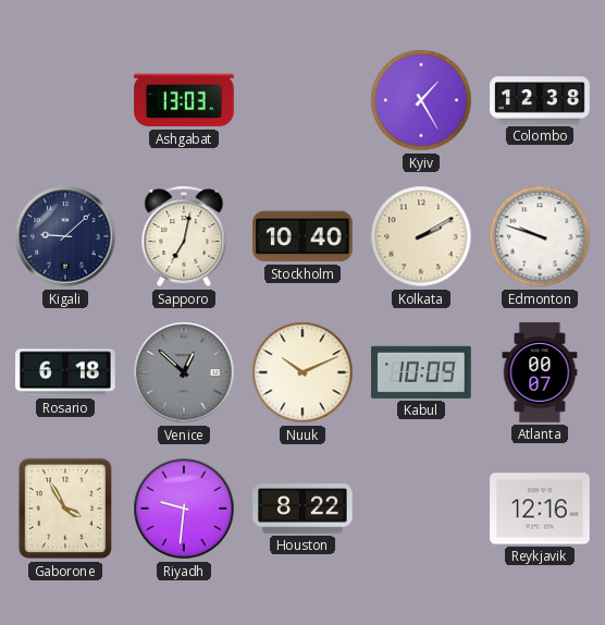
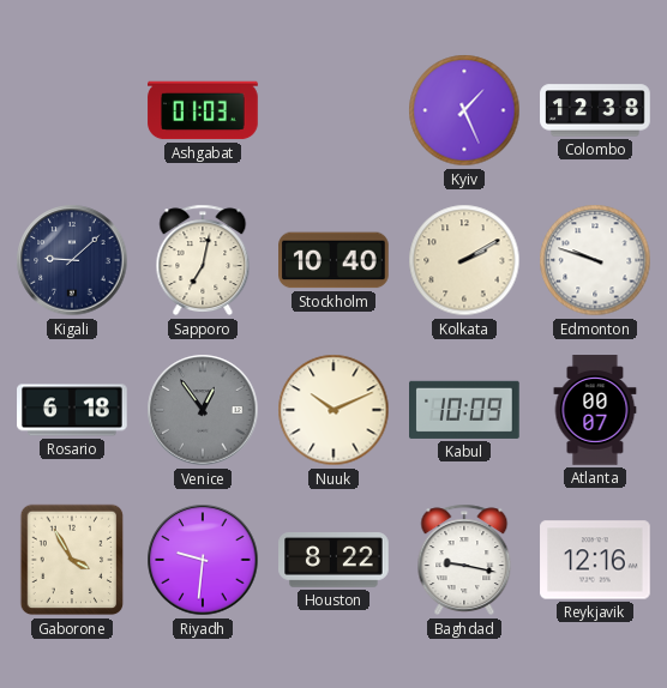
Ashgabat: 13:03 -> 01:03 (203, 110)
Kyiv: 1:25 -> 1:26 (464, 110)
Venice: 12:52 -> 12:54 (203, 410)
Baghdad: none -> 9:17 (464, 560)
